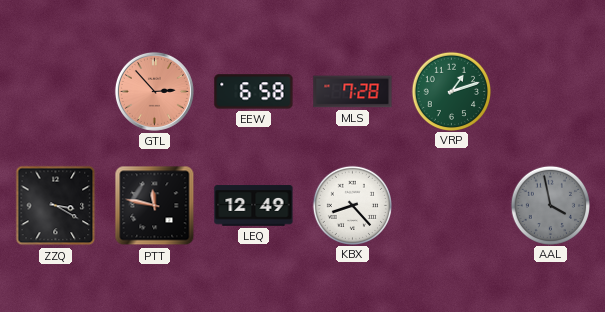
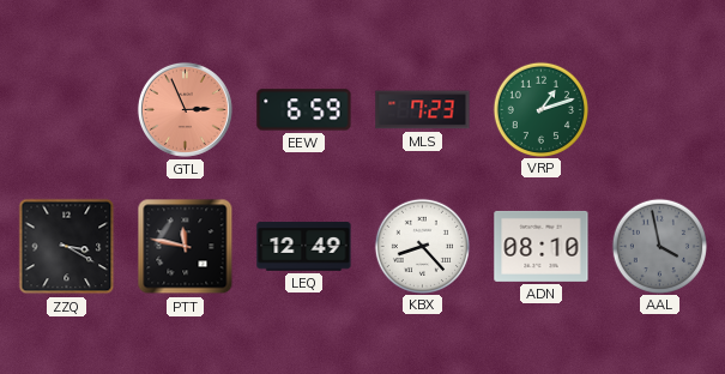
GTL: 2:53 -> 2:56 (185, 109)
EEW: 6:58 -> 6:59 (304, 110)
MLS: 7:28 -> 7:23 (423, 110)
ADN: none -> 08:10 (542, 246)
